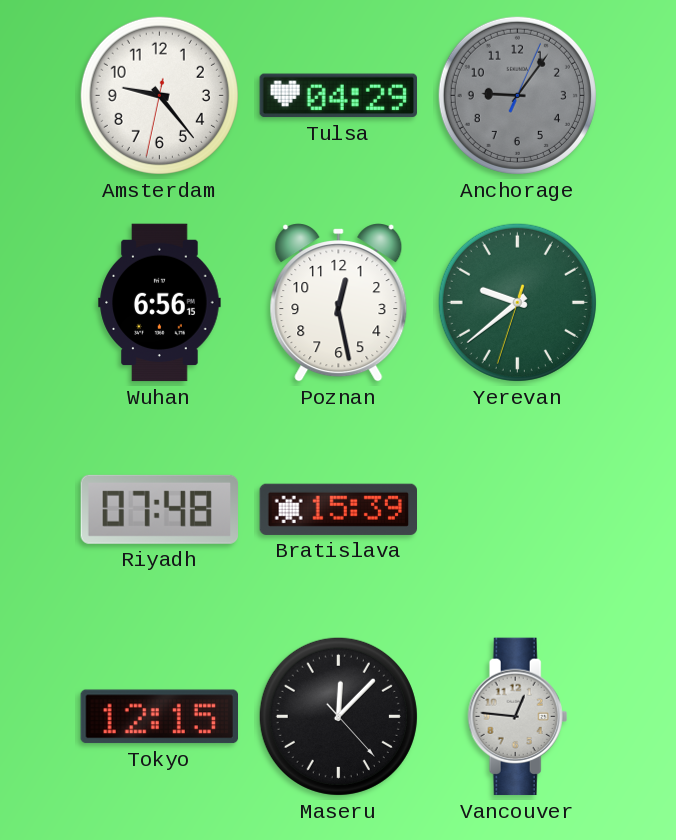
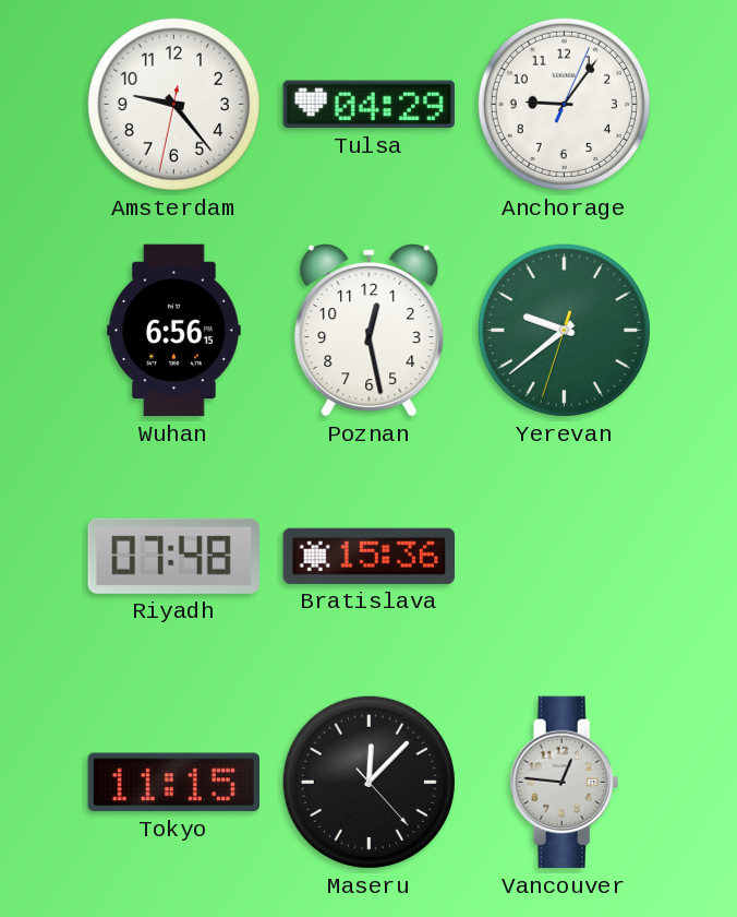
Anchorage dial: grey -> white (564, 104)
Bratislava: 15:39 -> 15:36 (368, 556)
Tokyo: 12:15 -> 11:15 (173, 783)
